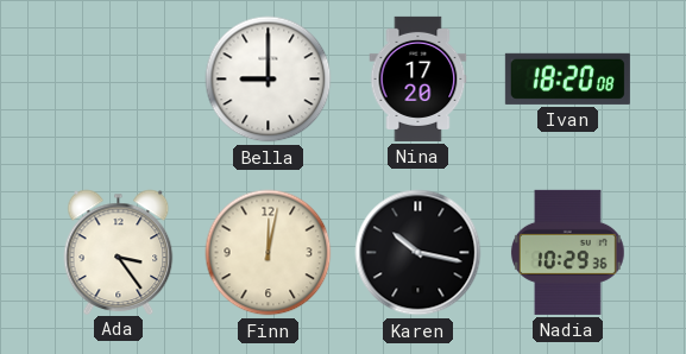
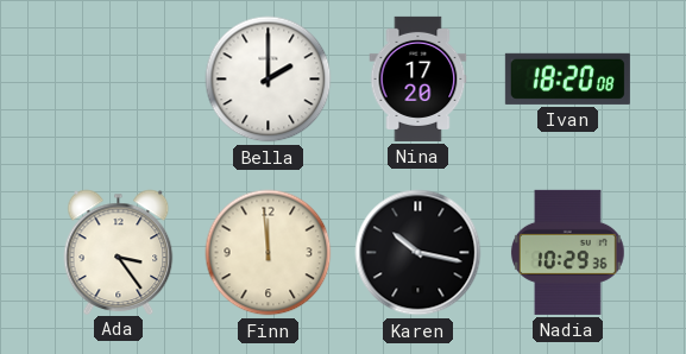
Bella: 9:00 -> 2:00 (269, 80)
Finn: 12:02 -> 11:59 (269, 253)
